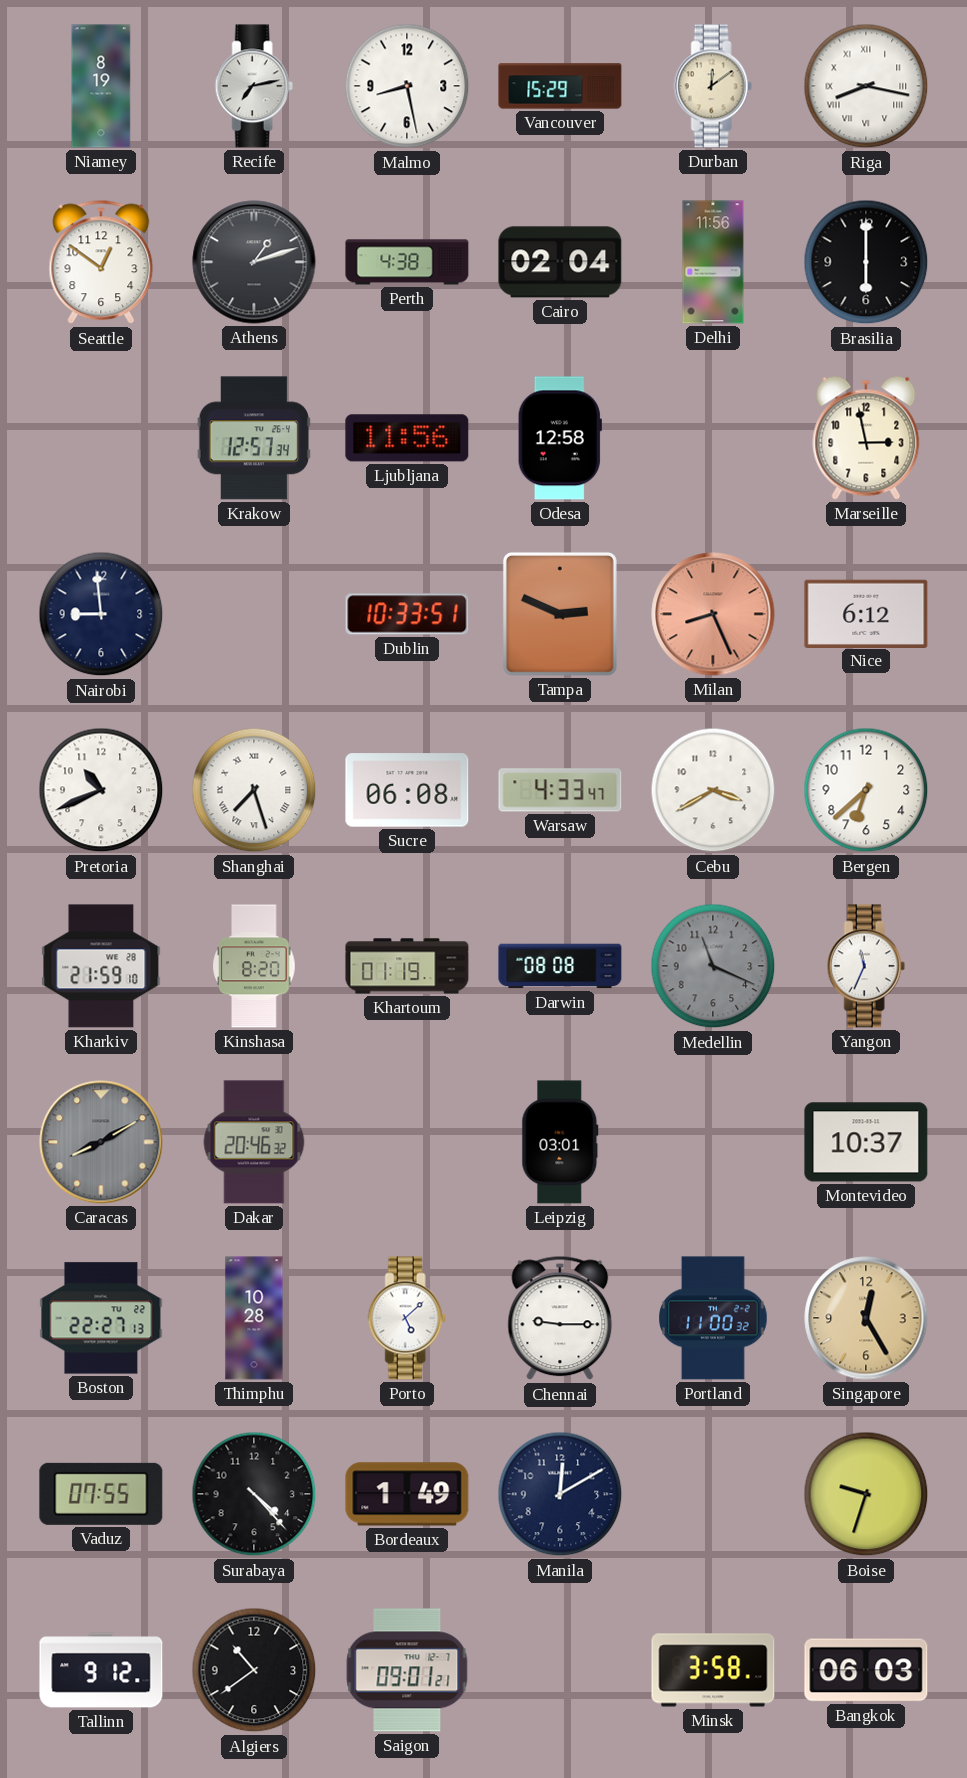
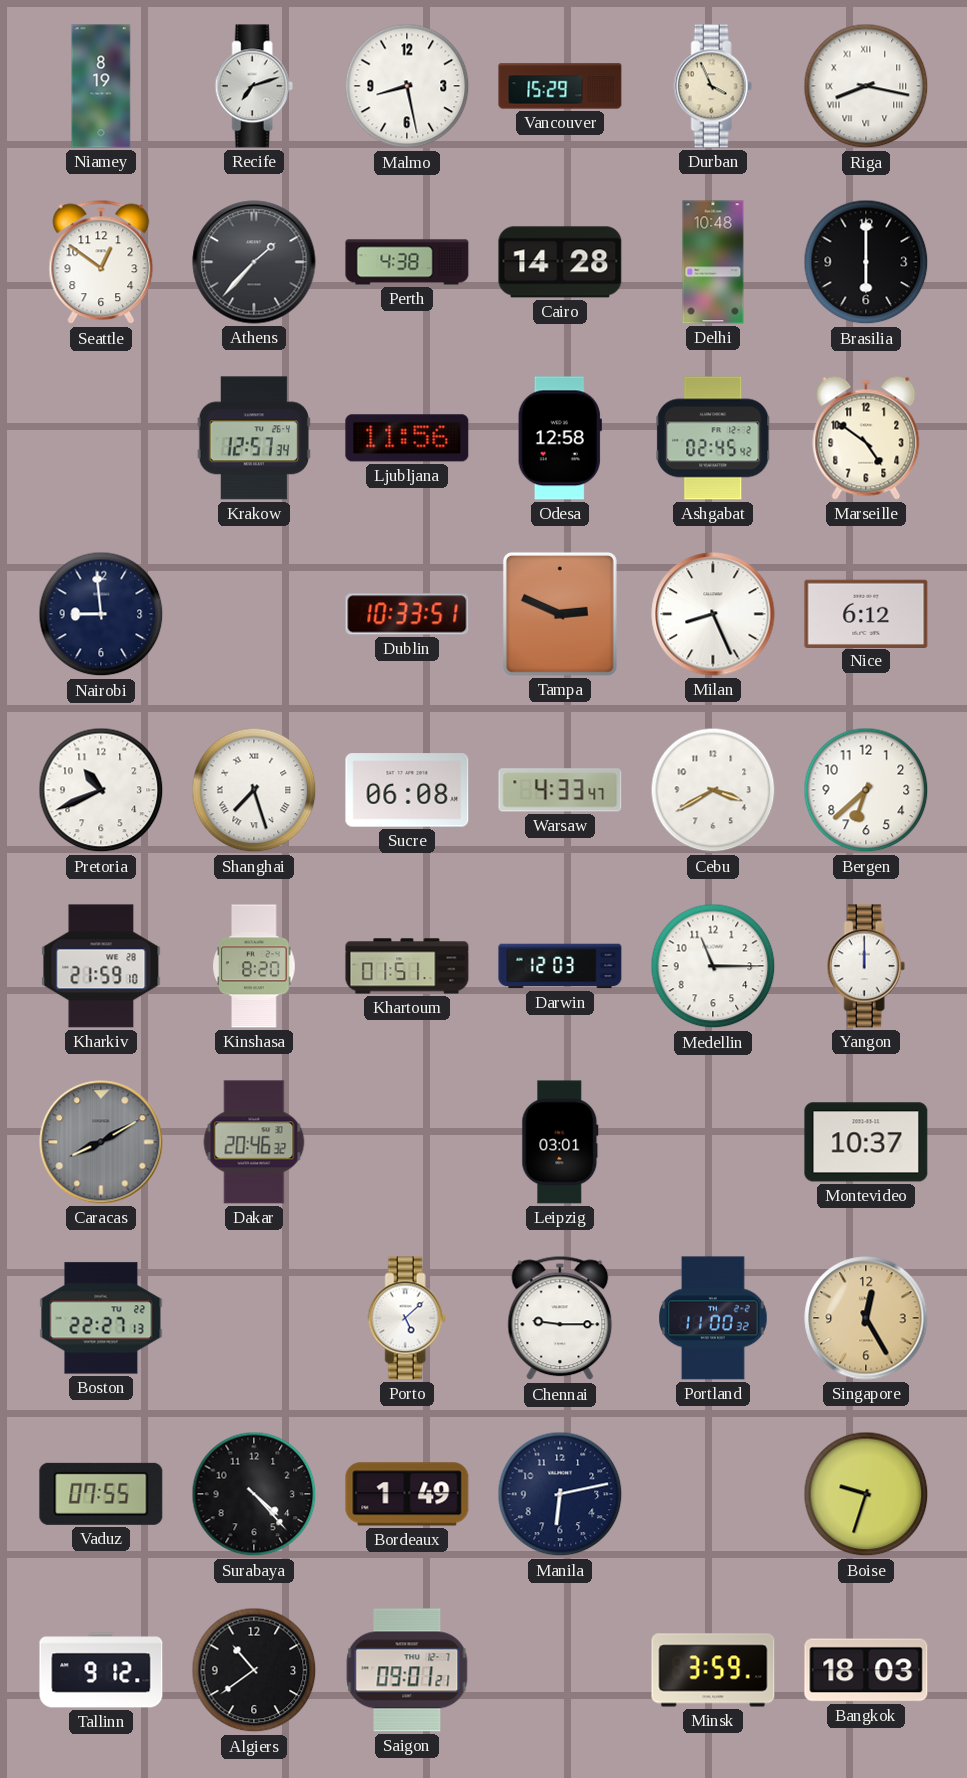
Recife: 7:13 -> 7:12 (254, 86)
Durban: 12:09 -> 3:56 (713, 86)
Athens: 1:12 -> 1:37 (254, 262)
Cairo: 02:04 -> 14:28 (560, 262)
Delhi: 11:56 -> 10:48 (713, 262)
Ashgabat: none -> 02:45 (713, 438)
Marseille: 2:58 -> 4:51 (866, 438)
Milan dial: salmon -> white (713, 614)
Khartoum: 01:19 -> 01:51 (407, 966)
Darwin: 08:08 -> 12:03 (560, 966)
Medellin: 11:19 -> 11:15 (713, 966)
Medellin dial: grey -> white (713, 966)
Yangon: 11:34 -> 12:00 (866, 966)
Thimphu: 10:28 -> none (254, 1318)
Manila: 12:10 -> 6:13 (560, 1494)
Minsk: 3:58 -> 3:59 (713, 1670)
Bangkok: 06:03 -> 18:03 (866, 1670)
